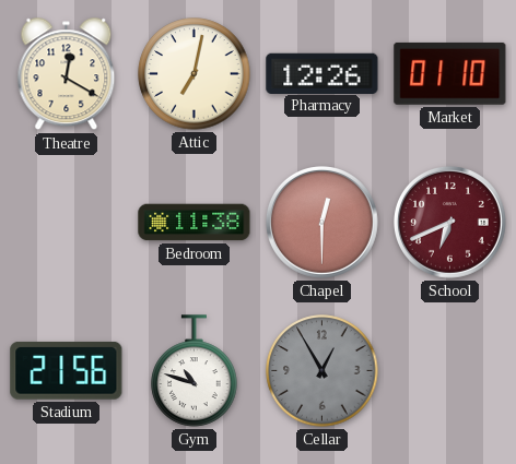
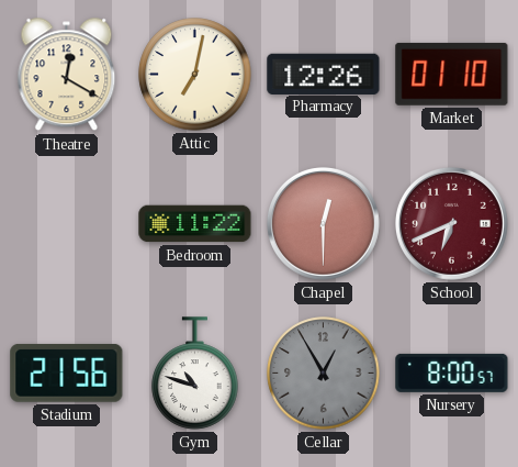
Bedroom: 11:38 -> 11:22 (195, 224)
Nursery: none -> 8:00 (452, 373)
